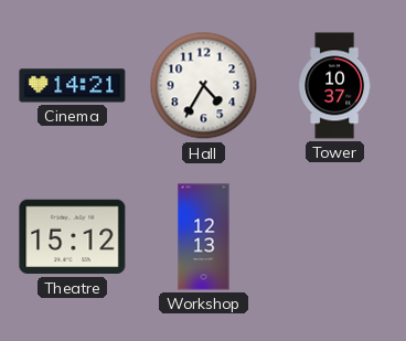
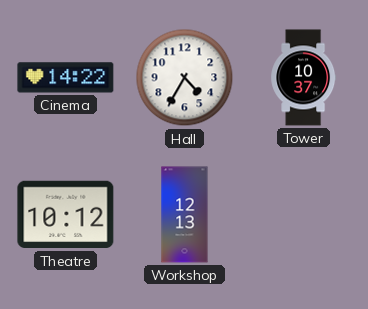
Cinema: 14:21 -> 14:22 (66, 78)
Theatre: 15:12 -> 10:12 (66, 215)
